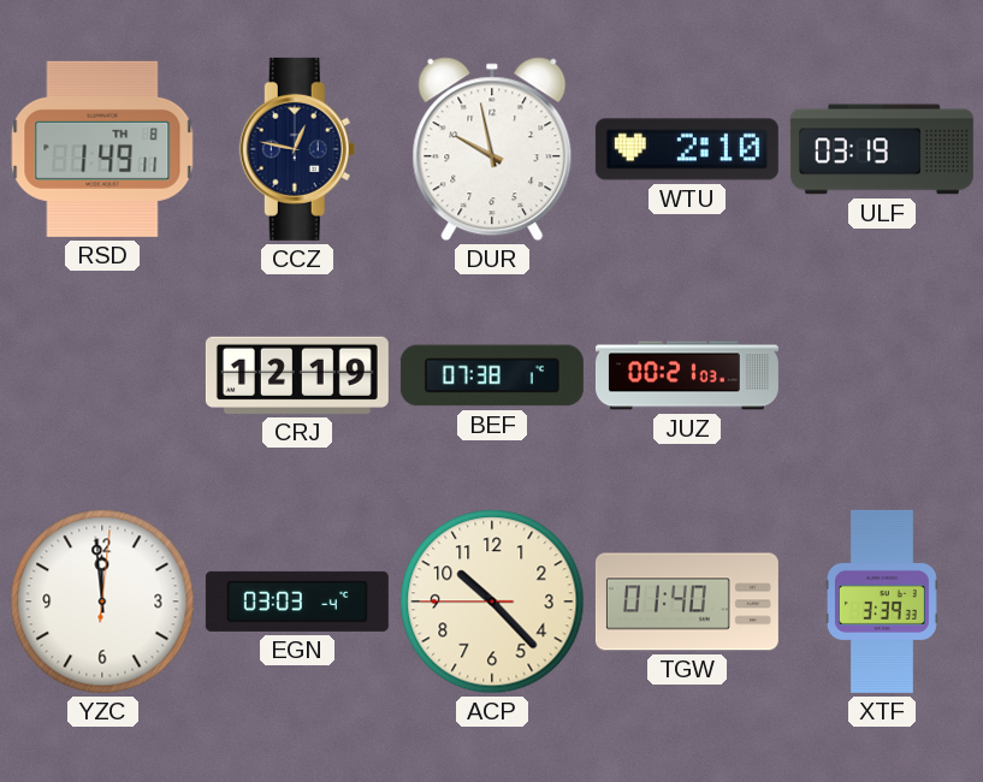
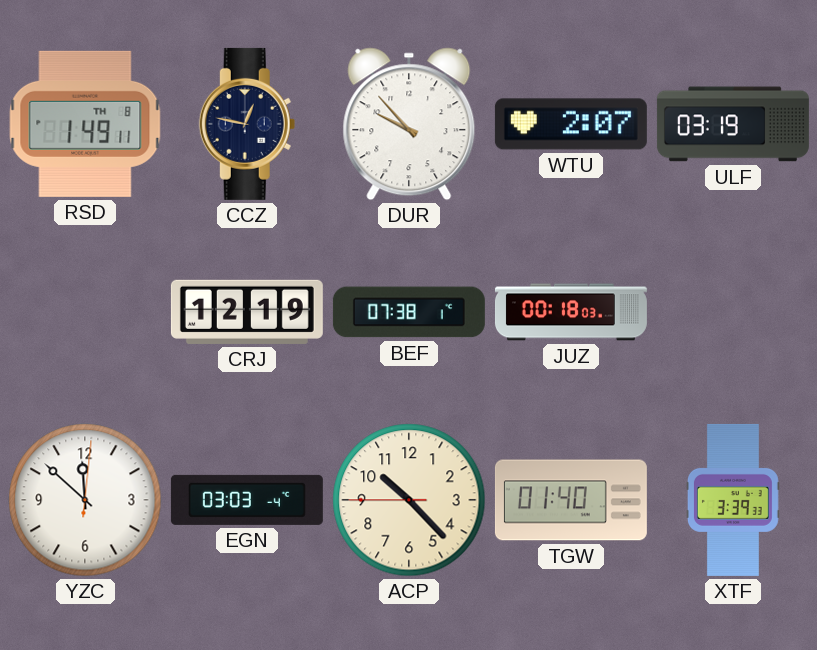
DUR: 9:58 -> 9:53 (409, 124)
WTU: 2:10 -> 2:07 (571, 124)
JUZ: 00:21 -> 00:18 (571, 312)
YZC: 11:59 -> 11:52 (85, 500)
